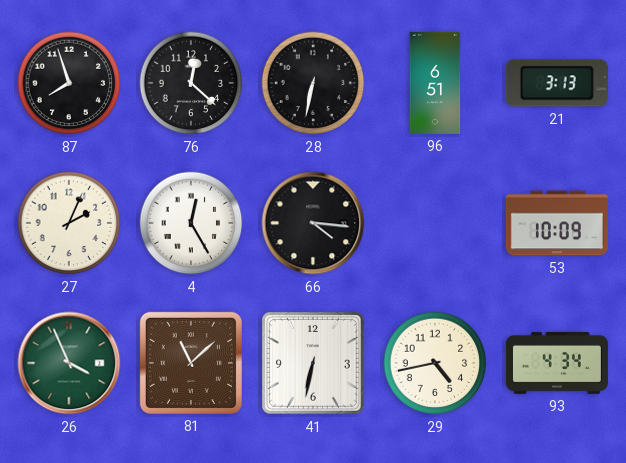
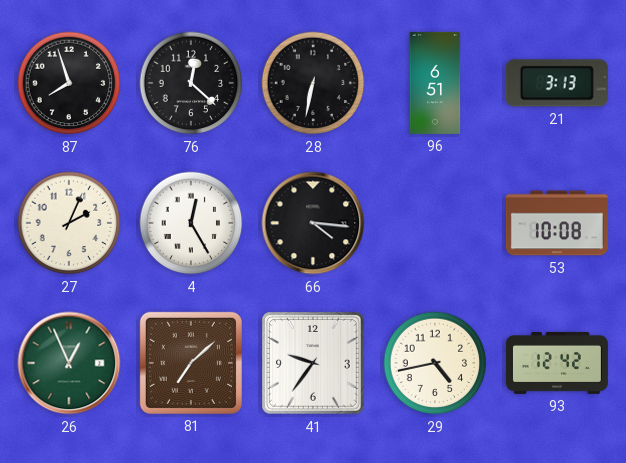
53: 10:09 -> 10:08 (557, 223)
26: 3:56 -> 12:56 (69, 363)
81: 11:08 -> 7:08 (191, 363)
41: 6:32 -> 9:36 (314, 364)
93: 4:34 -> 12:42 (557, 363)
